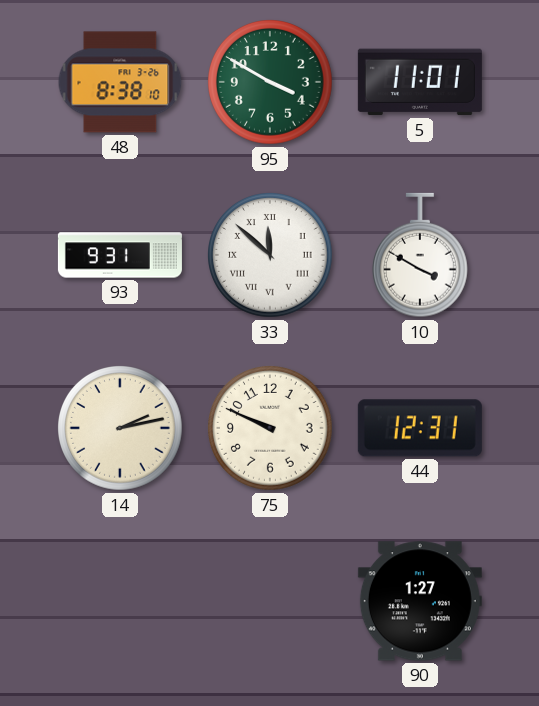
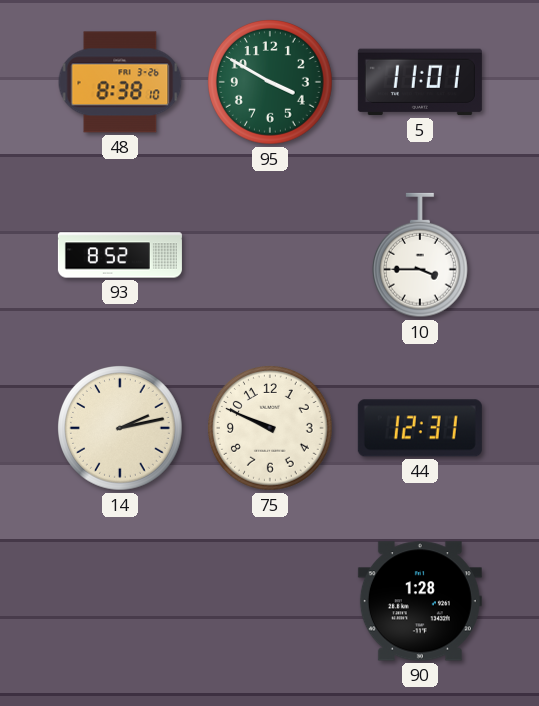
93: 9:31 -> 8:52 (120, 255)
33: 11:52 -> none (271, 256)
10: 3:50 -> 3:45 (420, 255)
90: 1:27 -> 1:28 (420, 601)
